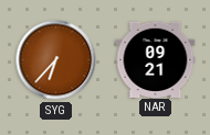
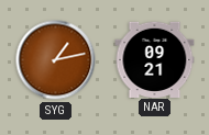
SYG: 6:37 -> 1:13 (56, 60)
